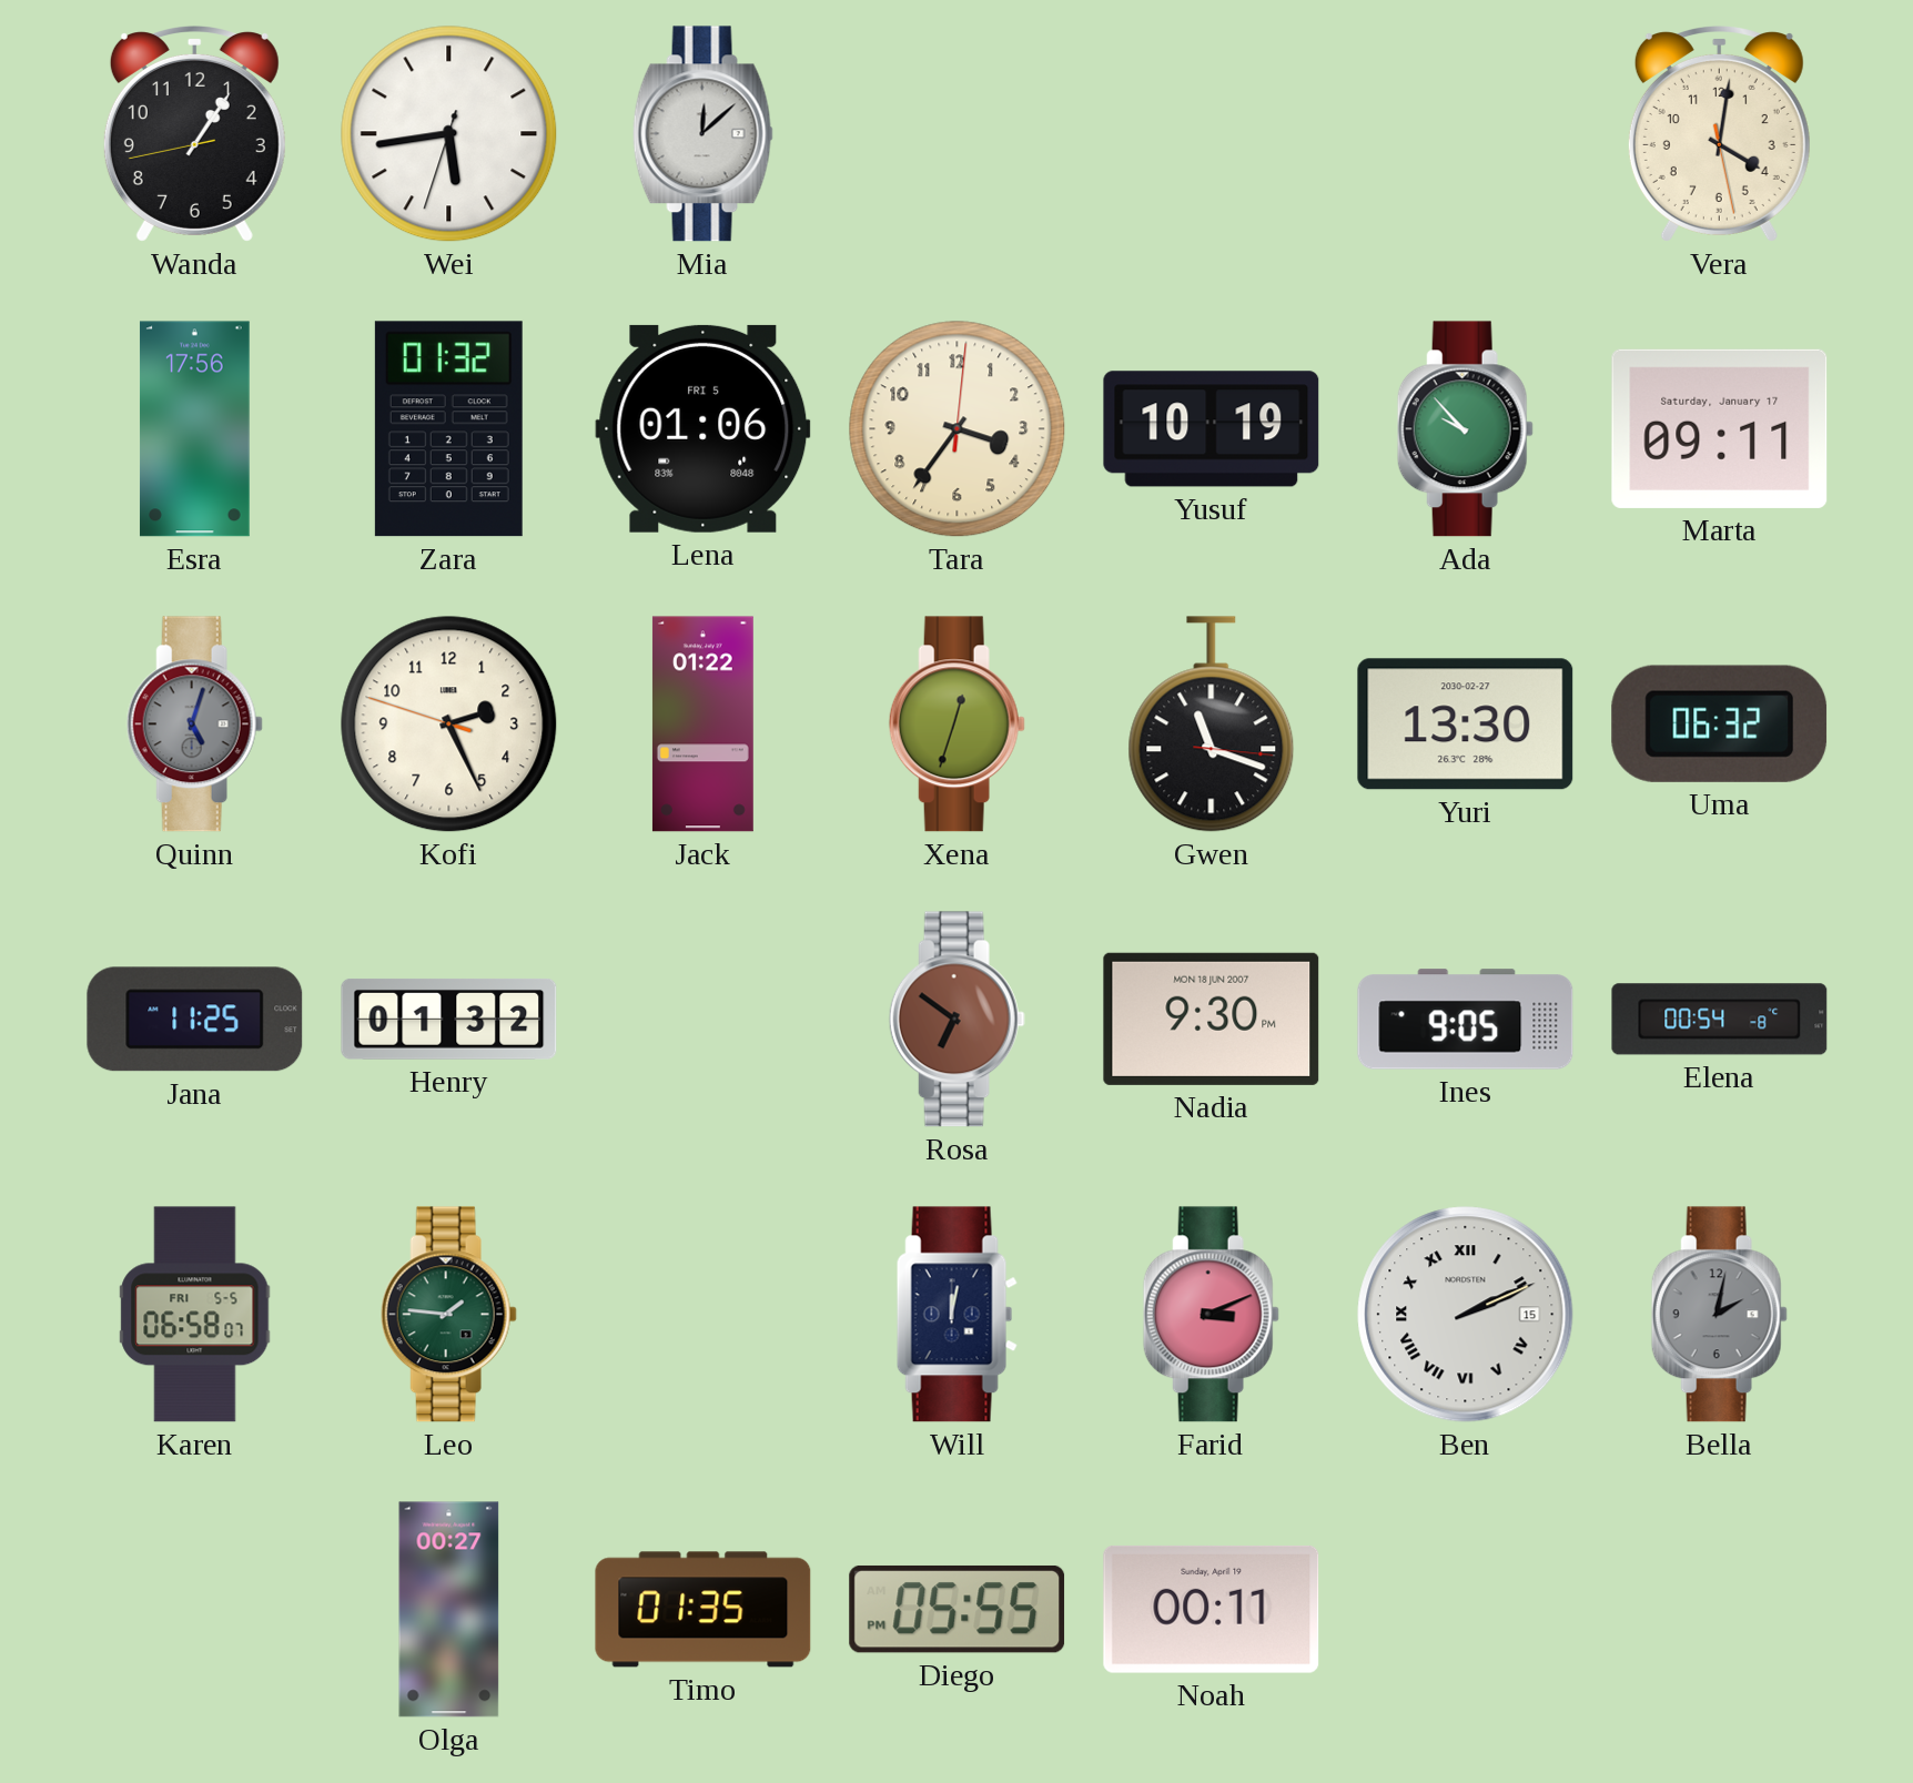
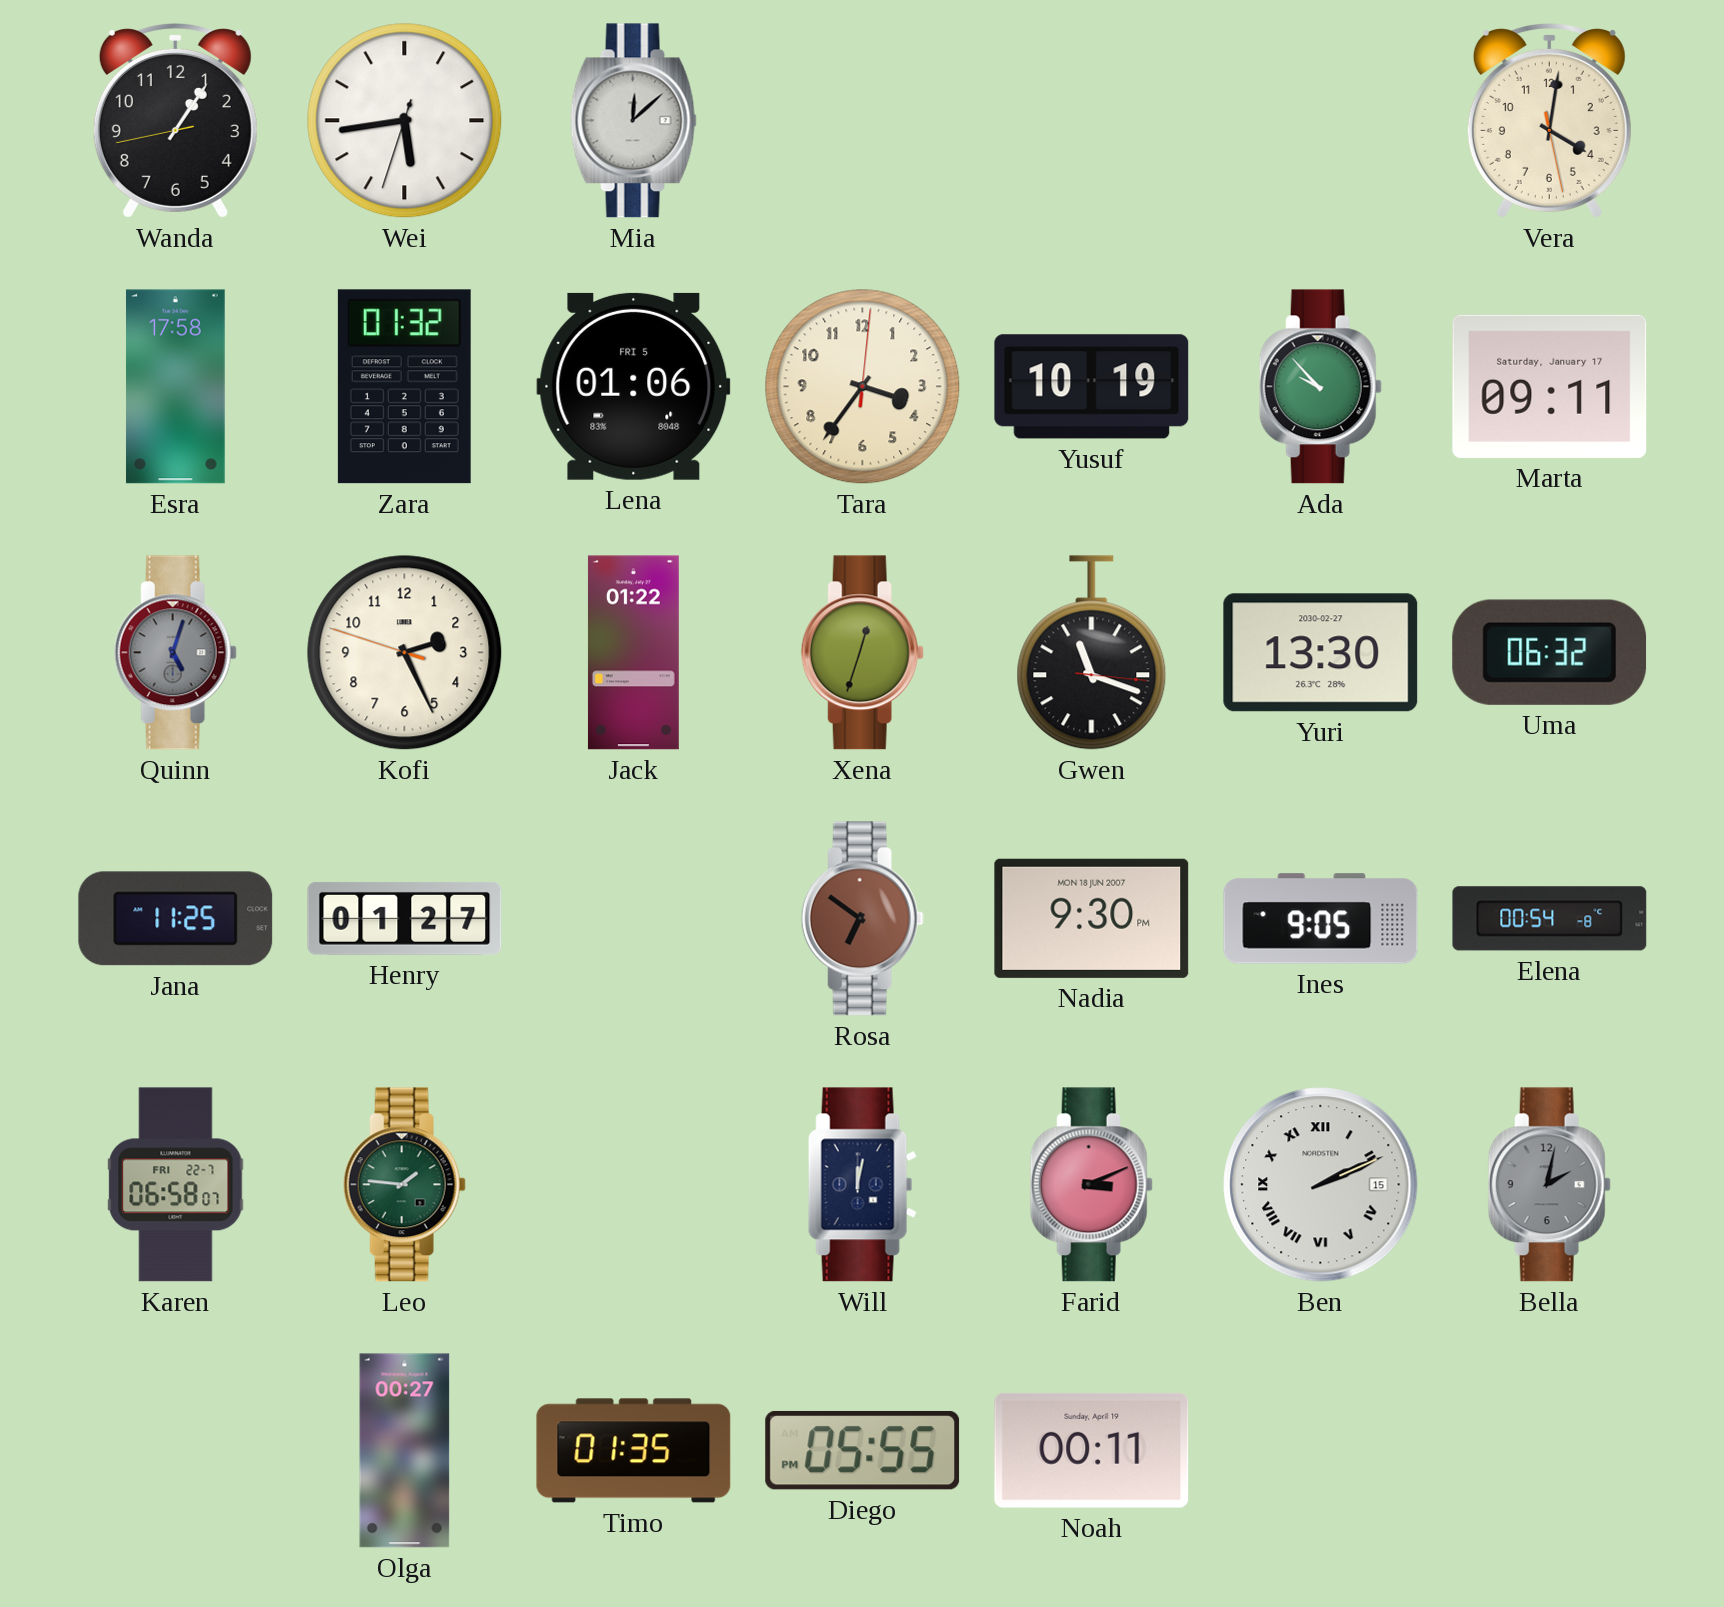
Esra: 17:56 -> 17:58 (175, 387)
Henry: 01:32 -> 01:27 (405, 918)
Karen date: FRI 5-5 -> FRI 22-7 (176, 1185)
